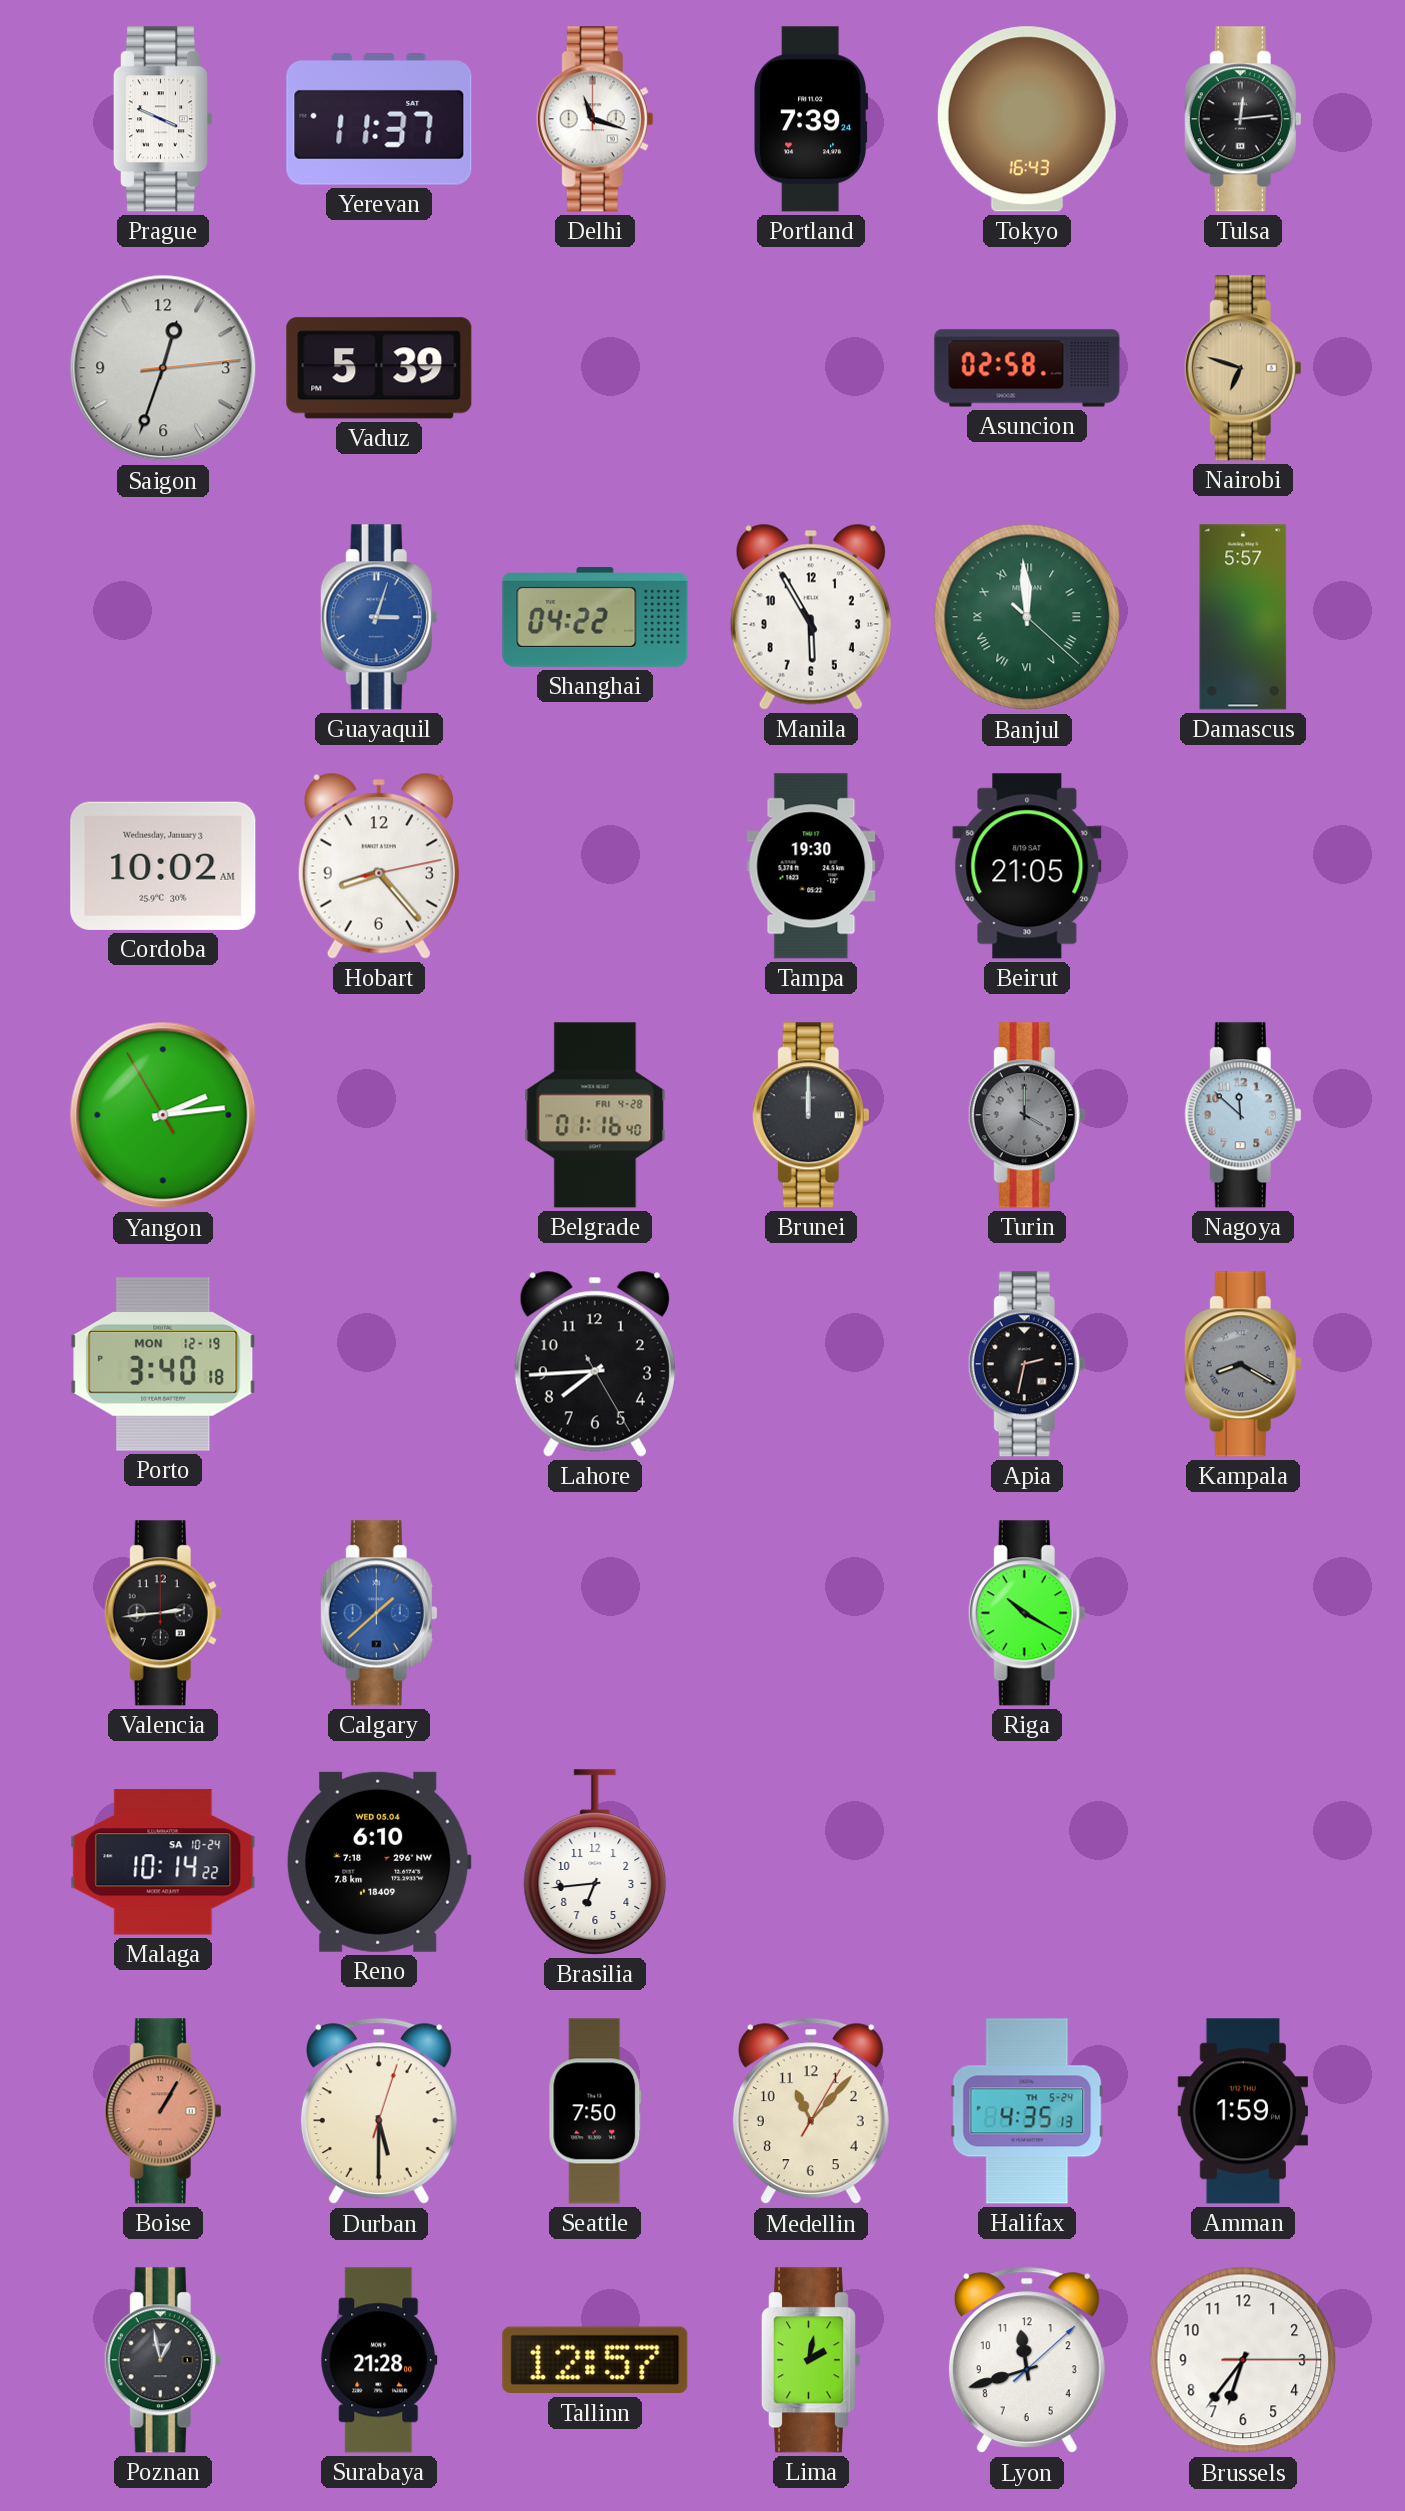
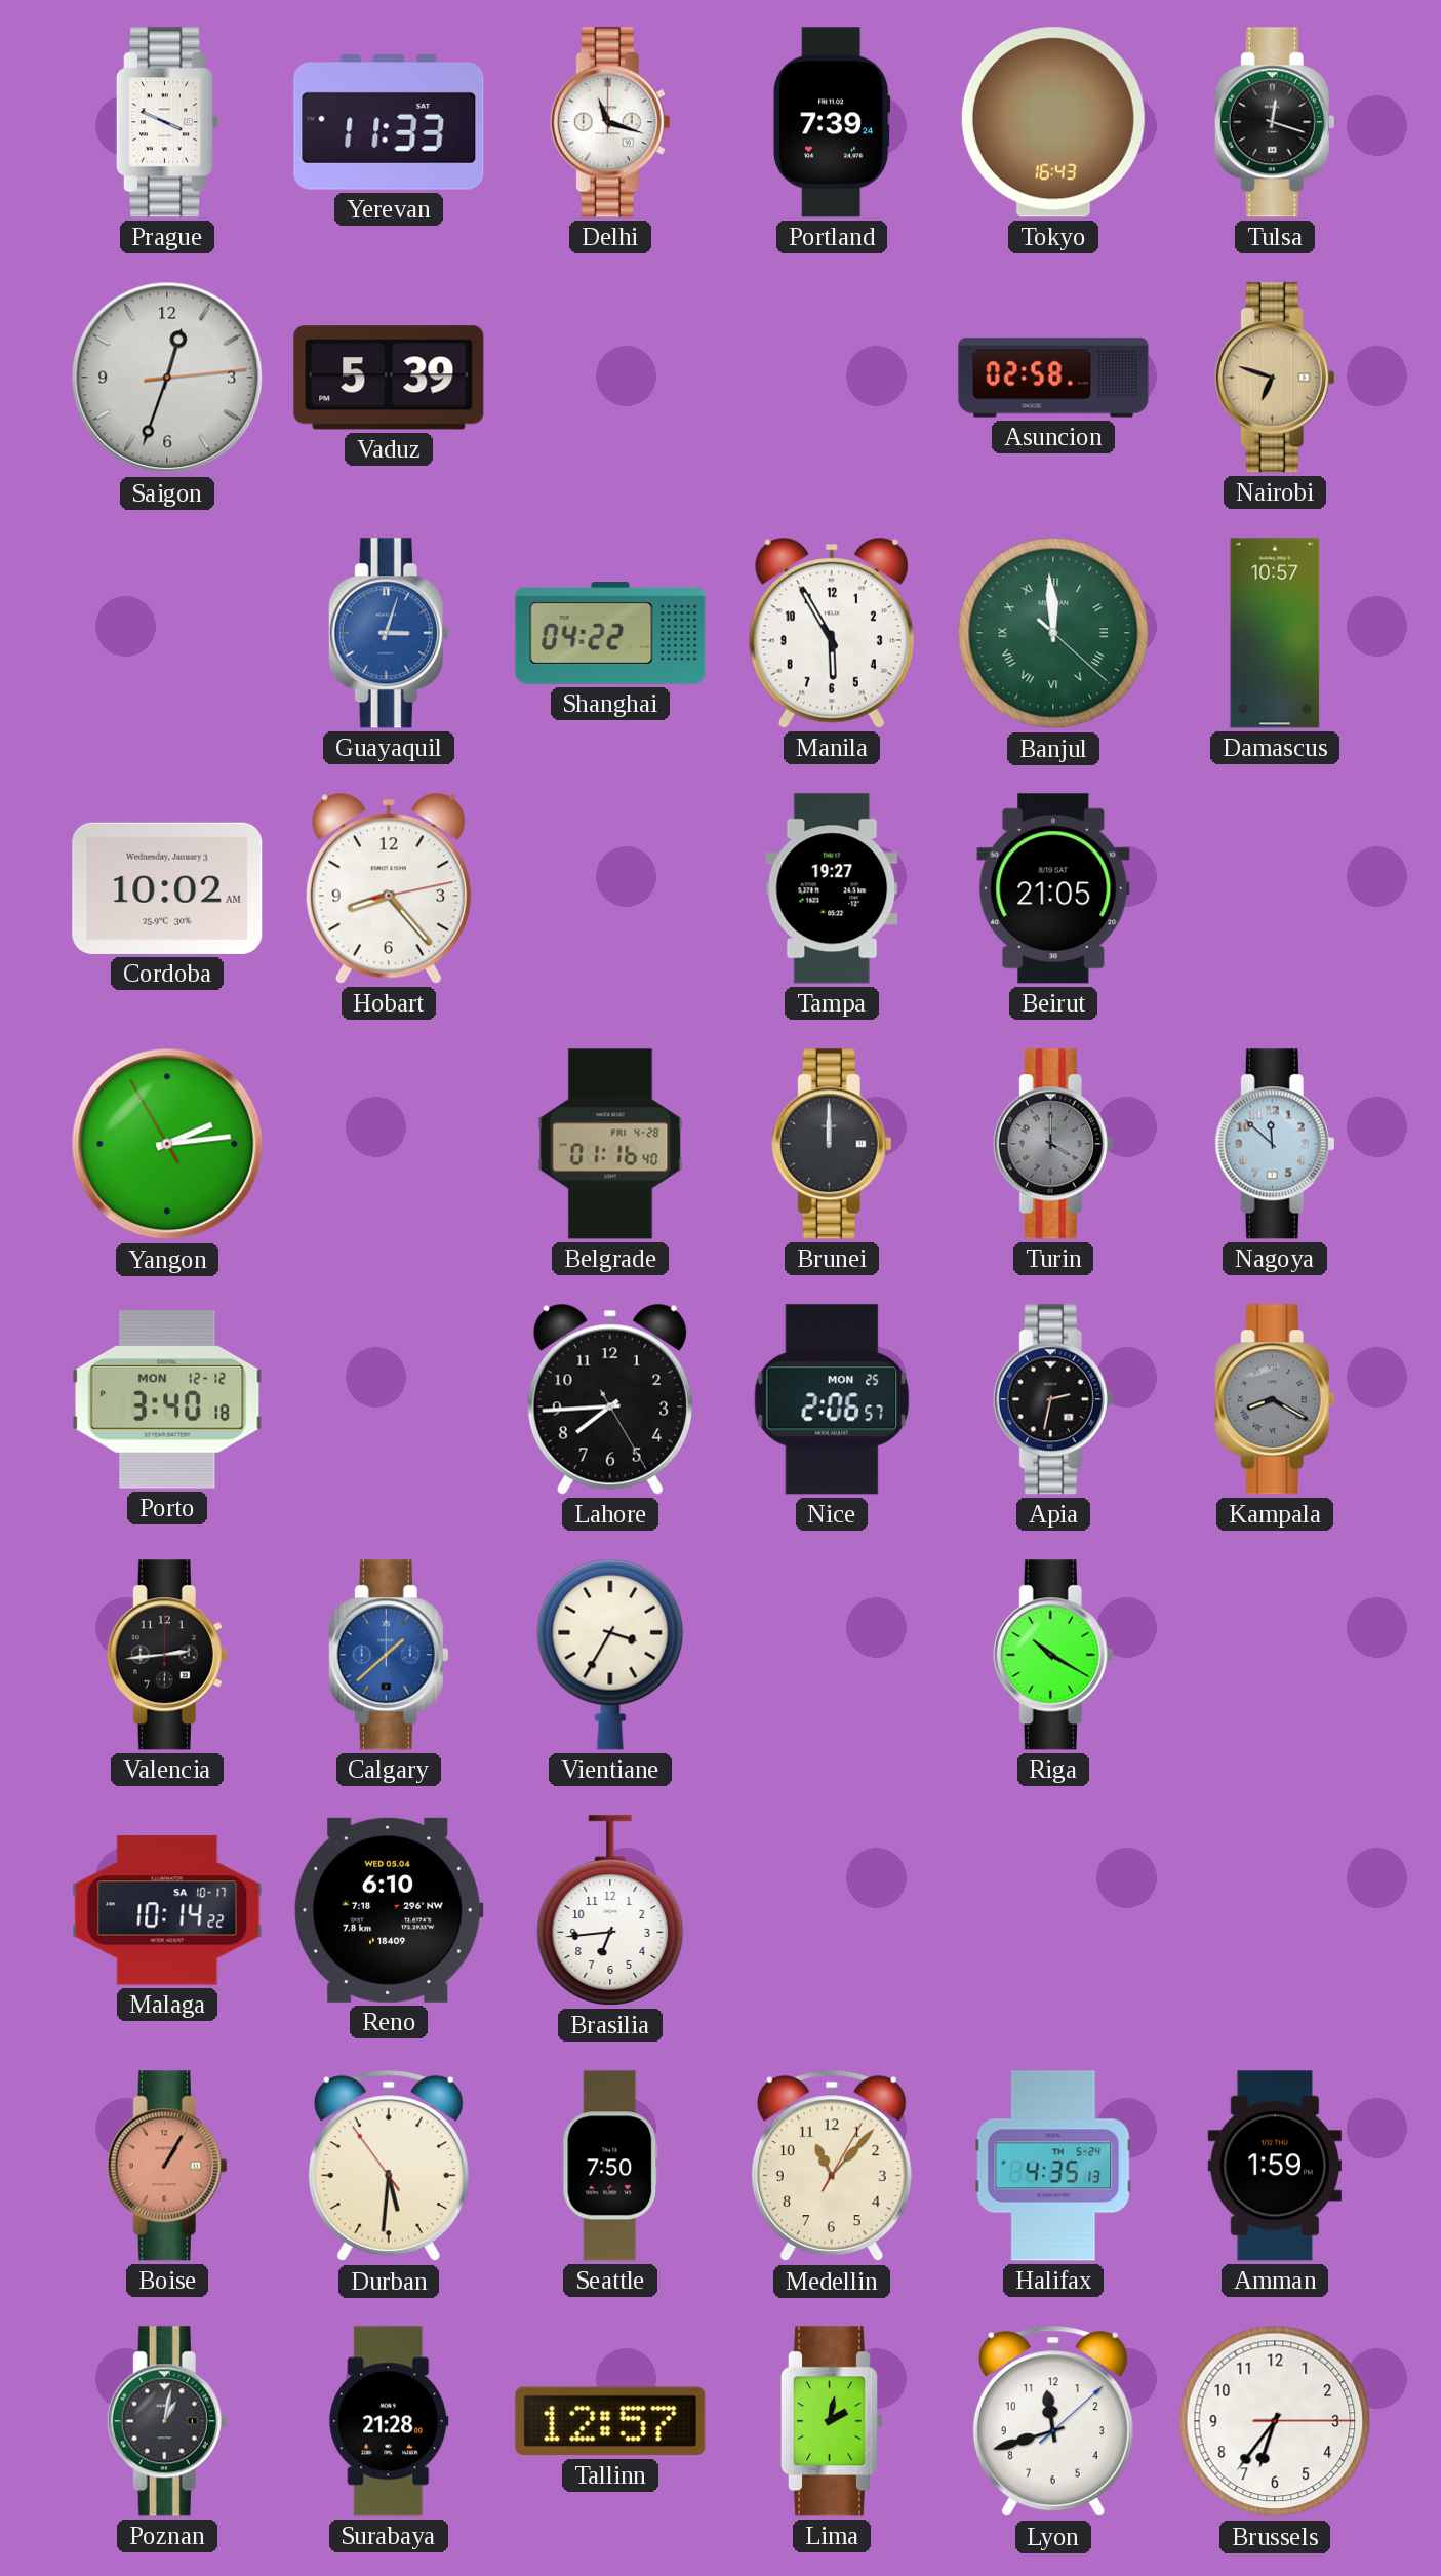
Yerevan: 11:37 -> 11:33 (389, 122)
Tulsa: 12:14 -> 12:18 (1275, 122)
Damascus: 5:57 -> 10:57 (1275, 633)
Tampa: 19:30 -> 19:27 (832, 888)
Porto date: MON 12-19 -> MON 12-12 (167, 1400)
Nice: none -> 2:06 (832, 1399)
Vientiane: none -> 3:35 (610, 1655)
Malaga date: SA 10-24 -> SA 10-17 (167, 1910)
Durban: 5:30:03 -> 5:30:54 (389, 2166)
Poznan: 12:58 -> 1:02 (167, 2421)
